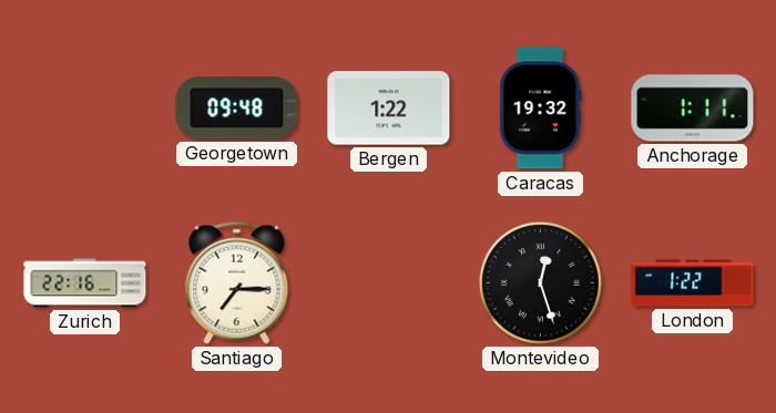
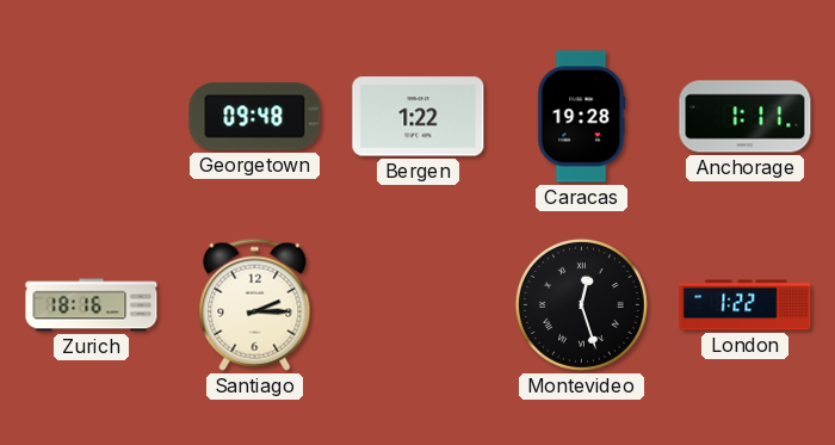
Caracas: 19:32 -> 19:28 (582, 117)
Zurich: 22:16 -> 18:16 (92, 305)
Santiago: 7:15 -> 2:15 (255, 304)
